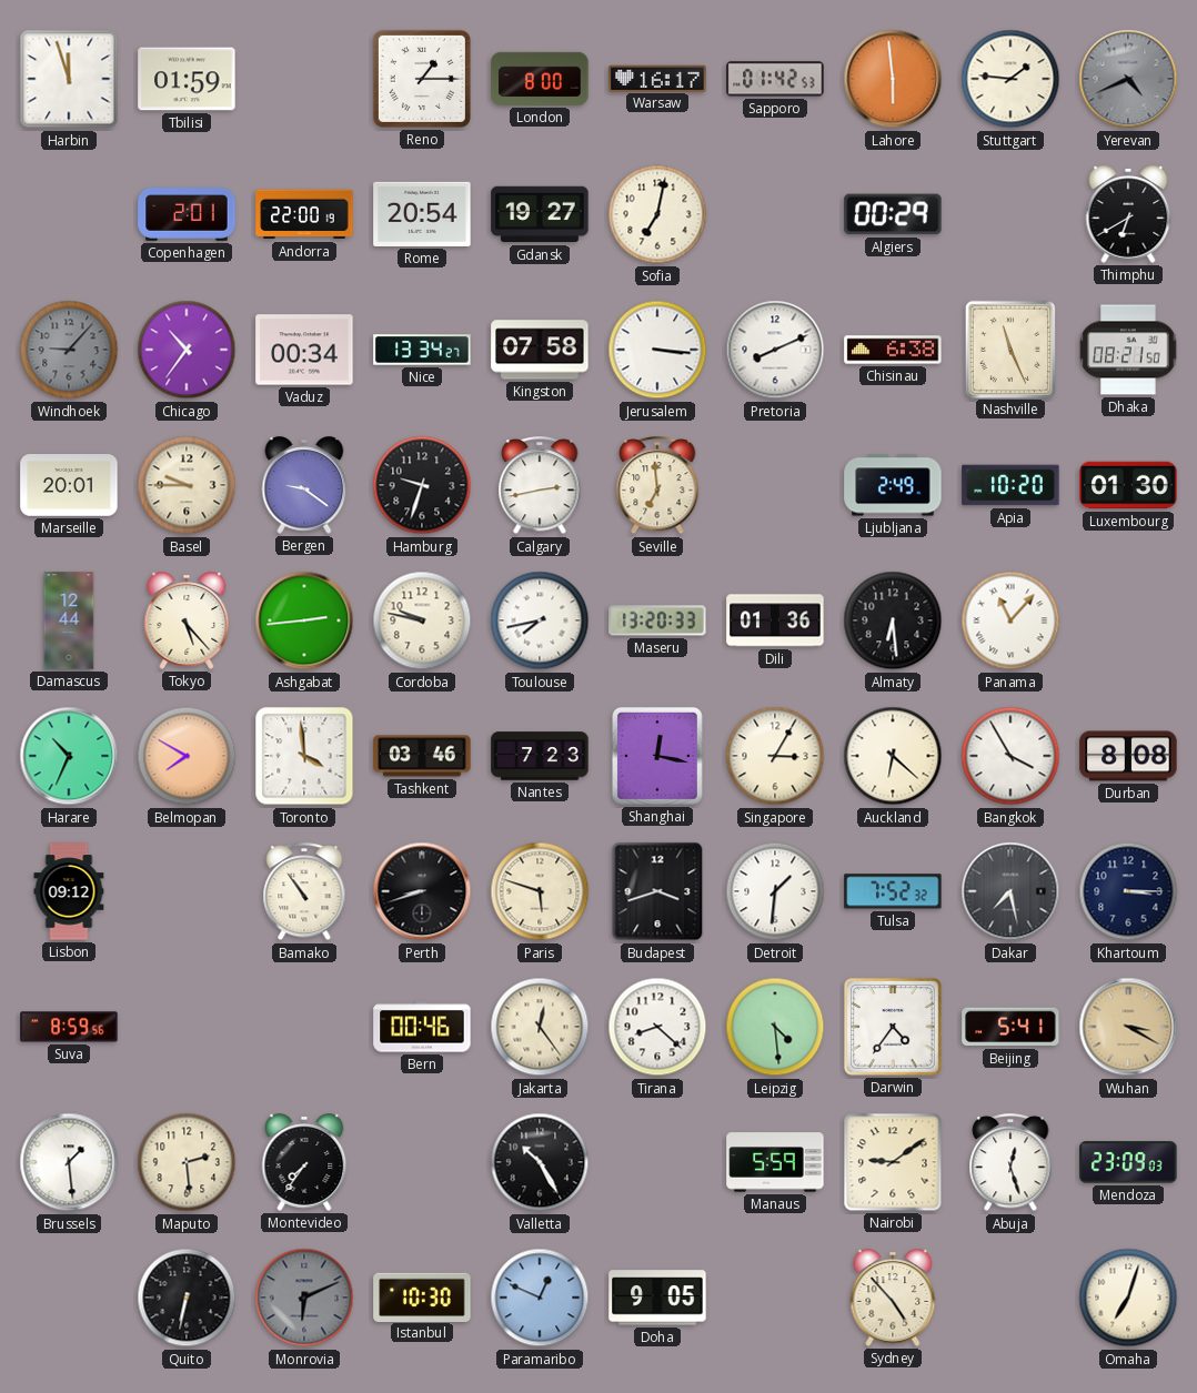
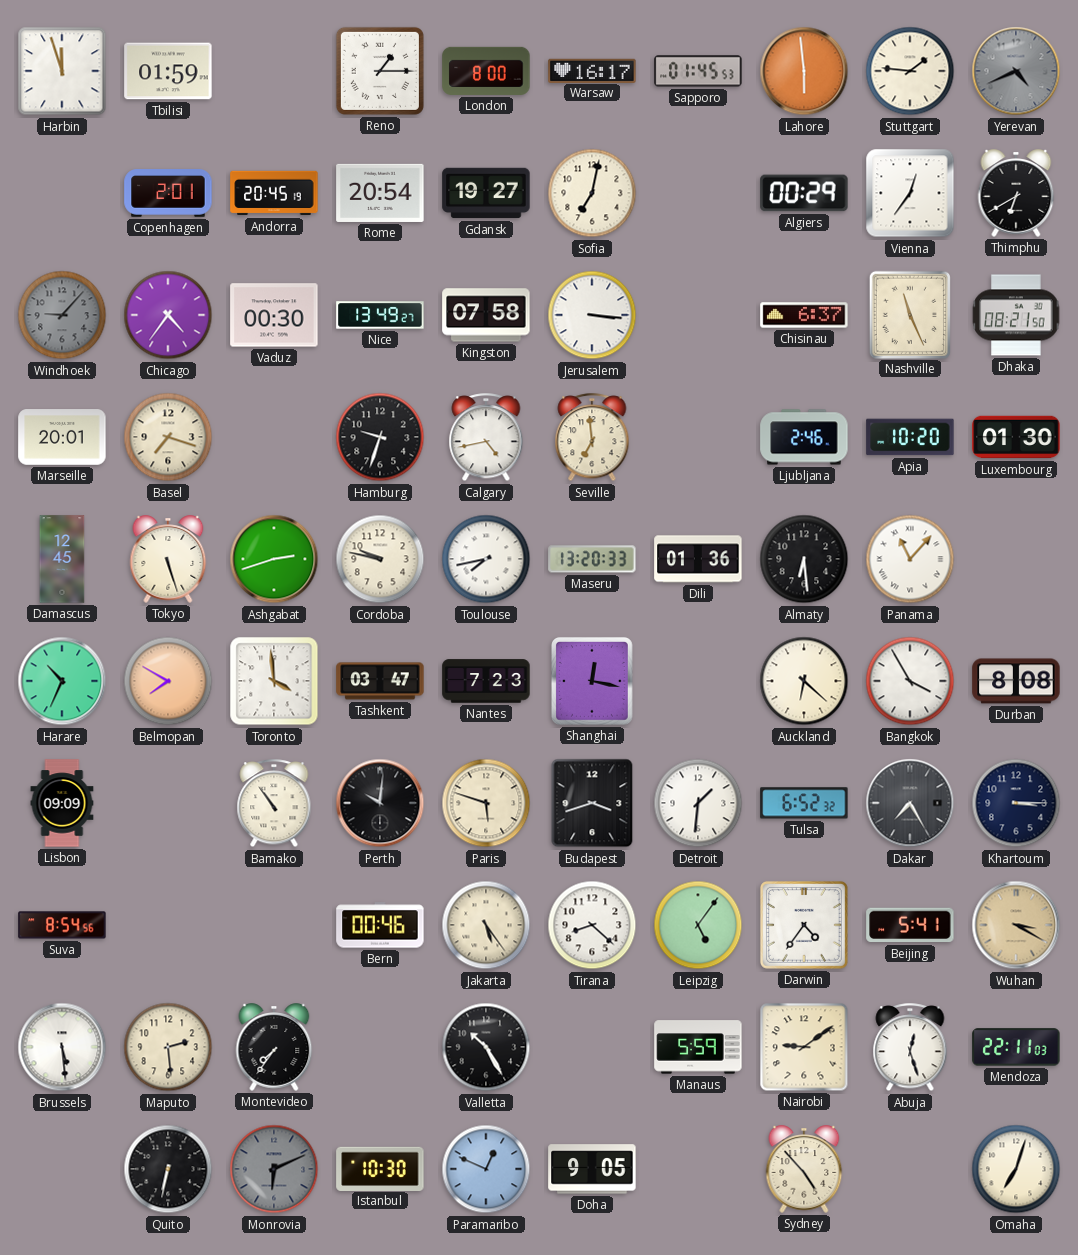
Sapporo: 01:42 -> 01:45 (698, 71)
Andorra: 22:00 -> 20:45 (274, 193)
Vienna: none -> 12:36 (910, 193)
Chicago: 10:36 -> 4:36 (168, 315)
Vaduz: 00:34 -> 00:30 (274, 315)
Nice: 13:34 -> 13:49 (380, 315)
Pretoria: 8:11 -> none (775, 350)
Chisinau: 6:38 -> 6:37 (804, 315)
Basel: 9:45 -> 7:18 (168, 437)
Bergen: 9:21 -> none (304, 485)
Calgary: 2:43 -> 4:43 (486, 438)
Ljubljana: 2:49 -> 2:46 (804, 437)
Damascus: 12:44 -> 12:45 (62, 559)
Tokyo: 5:23 -> 5:27 (168, 559)
Ashgabat: 2:44 -> 2:42 (274, 559)
Tashkent: 03:46 -> 03:47 (380, 681)
Singapore: 3:05 -> none (775, 756)
Lisbon: 09:12 -> 09:09 (62, 803)
Perth: 8:42 -> 10:01 (380, 803)
Tulsa: 7:52 -> 6:52 (804, 803)
Dakar: 7:28 -> 7:25 (910, 803)
Suva: 8:59 -> 8:54 (62, 925)
Jakarta: 12:24 -> 5:24 (486, 925)
Leipzig: 4:29 -> 5:06 (698, 925)
Brussels: 1:29 -> 5:29 (62, 1047)
Mendoza: 23:09 -> 22:11 (1016, 1047)
